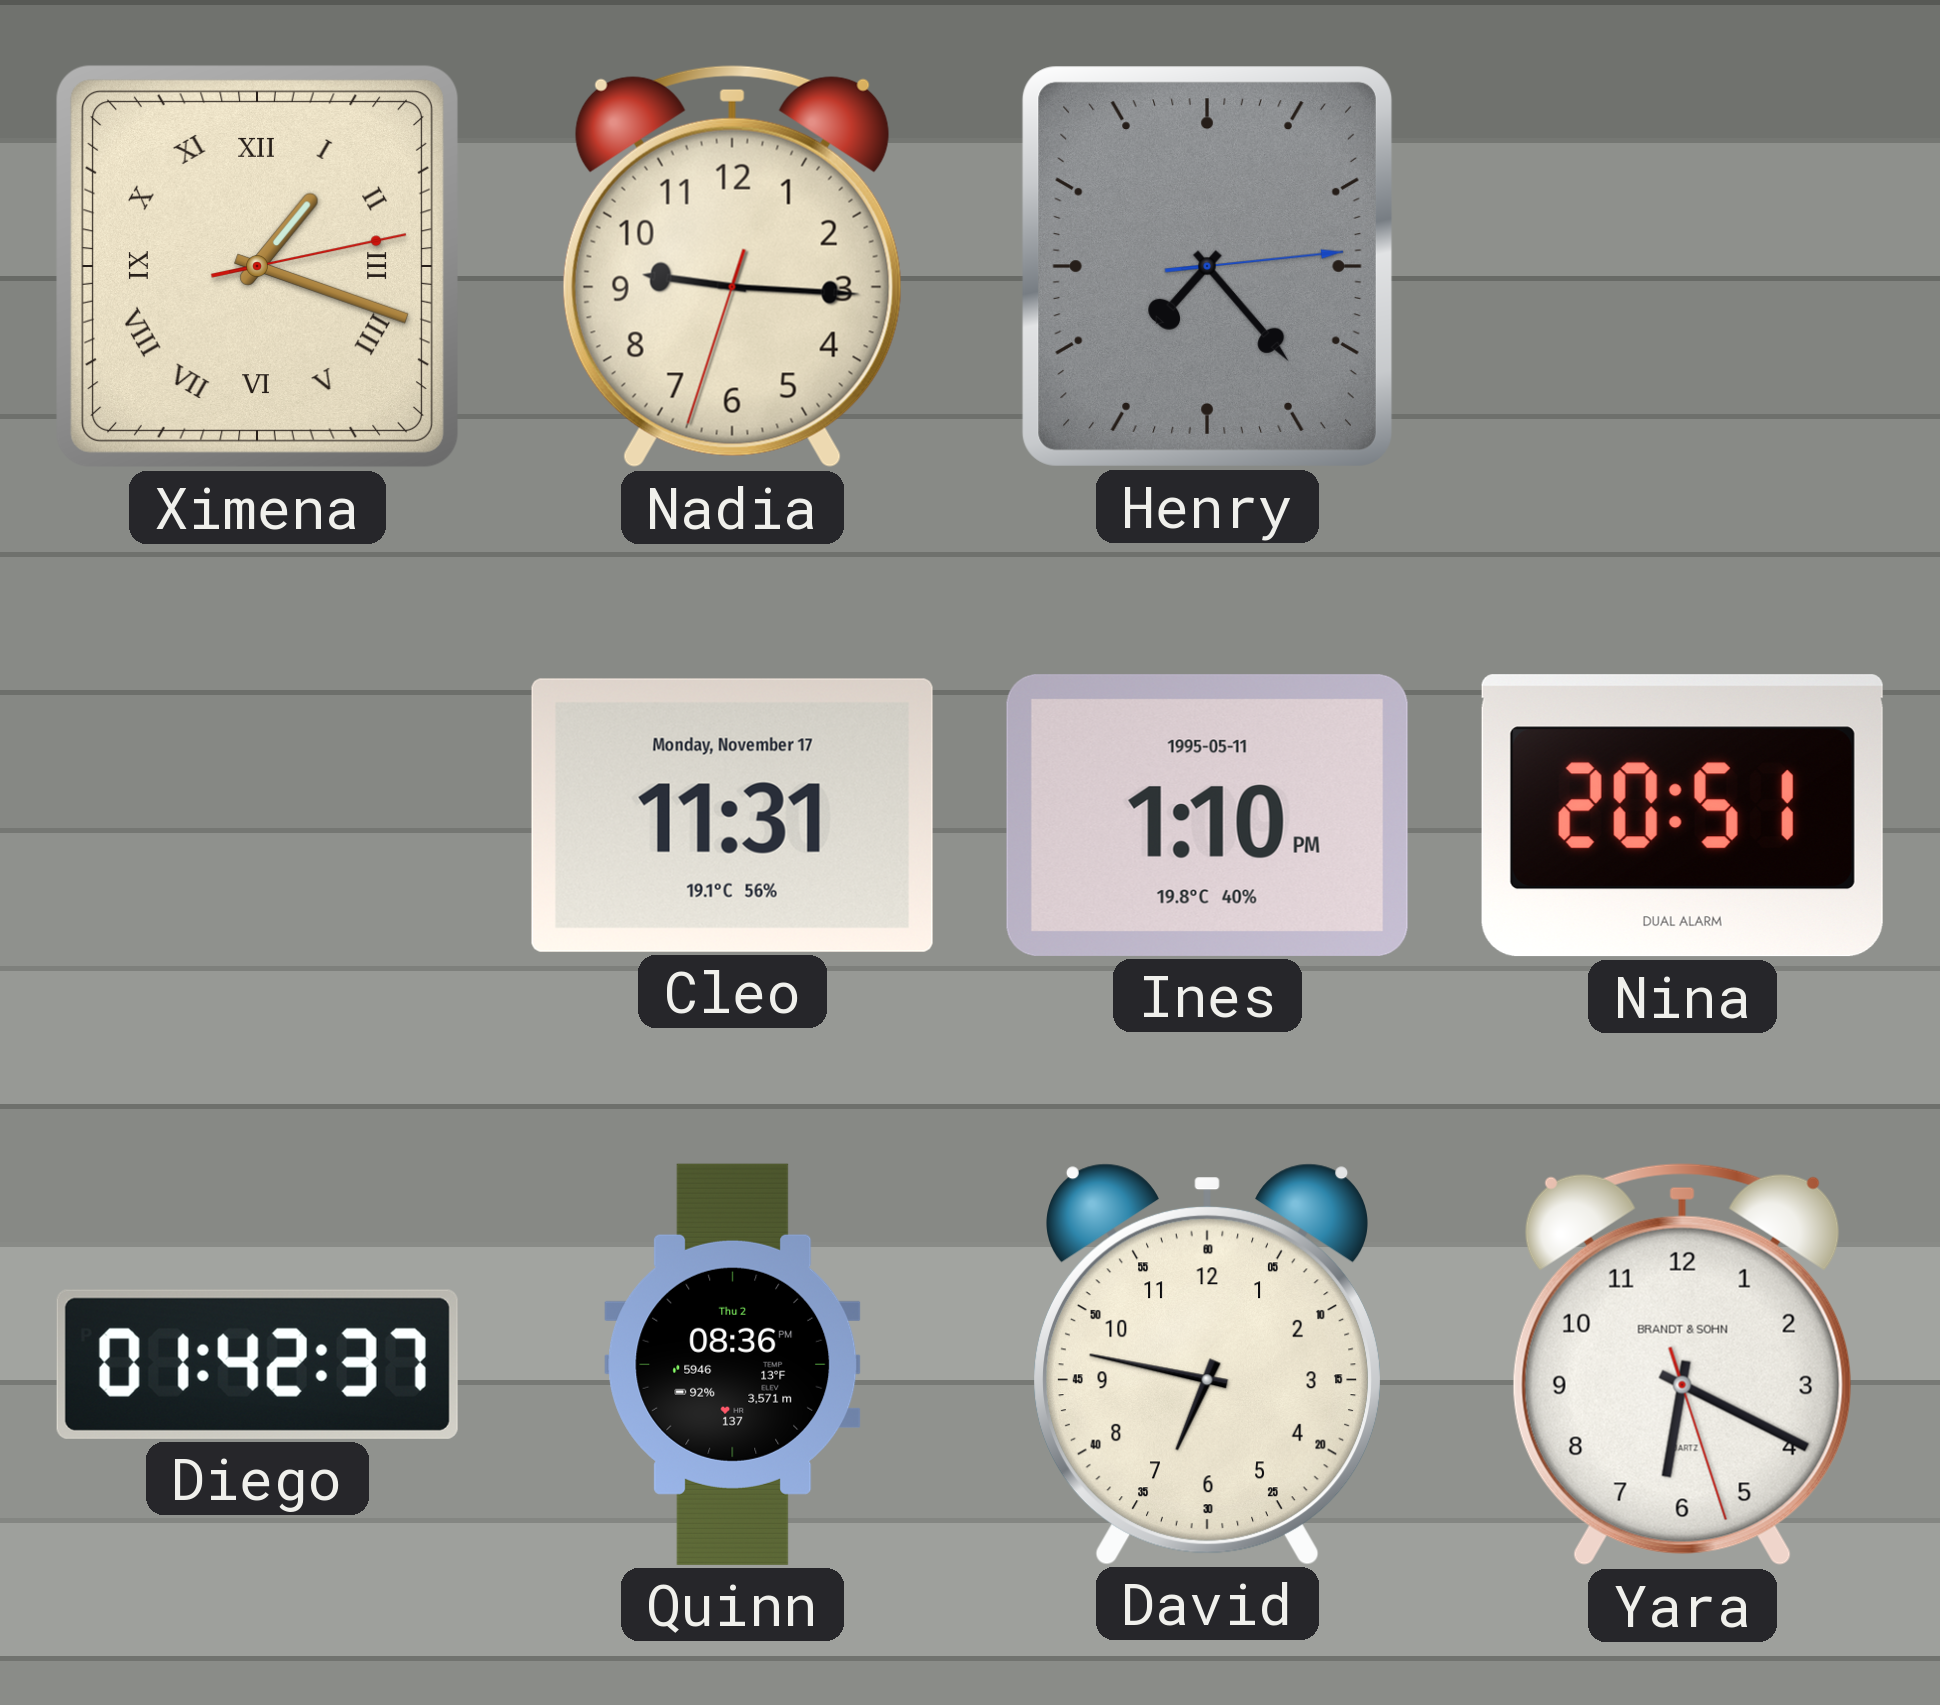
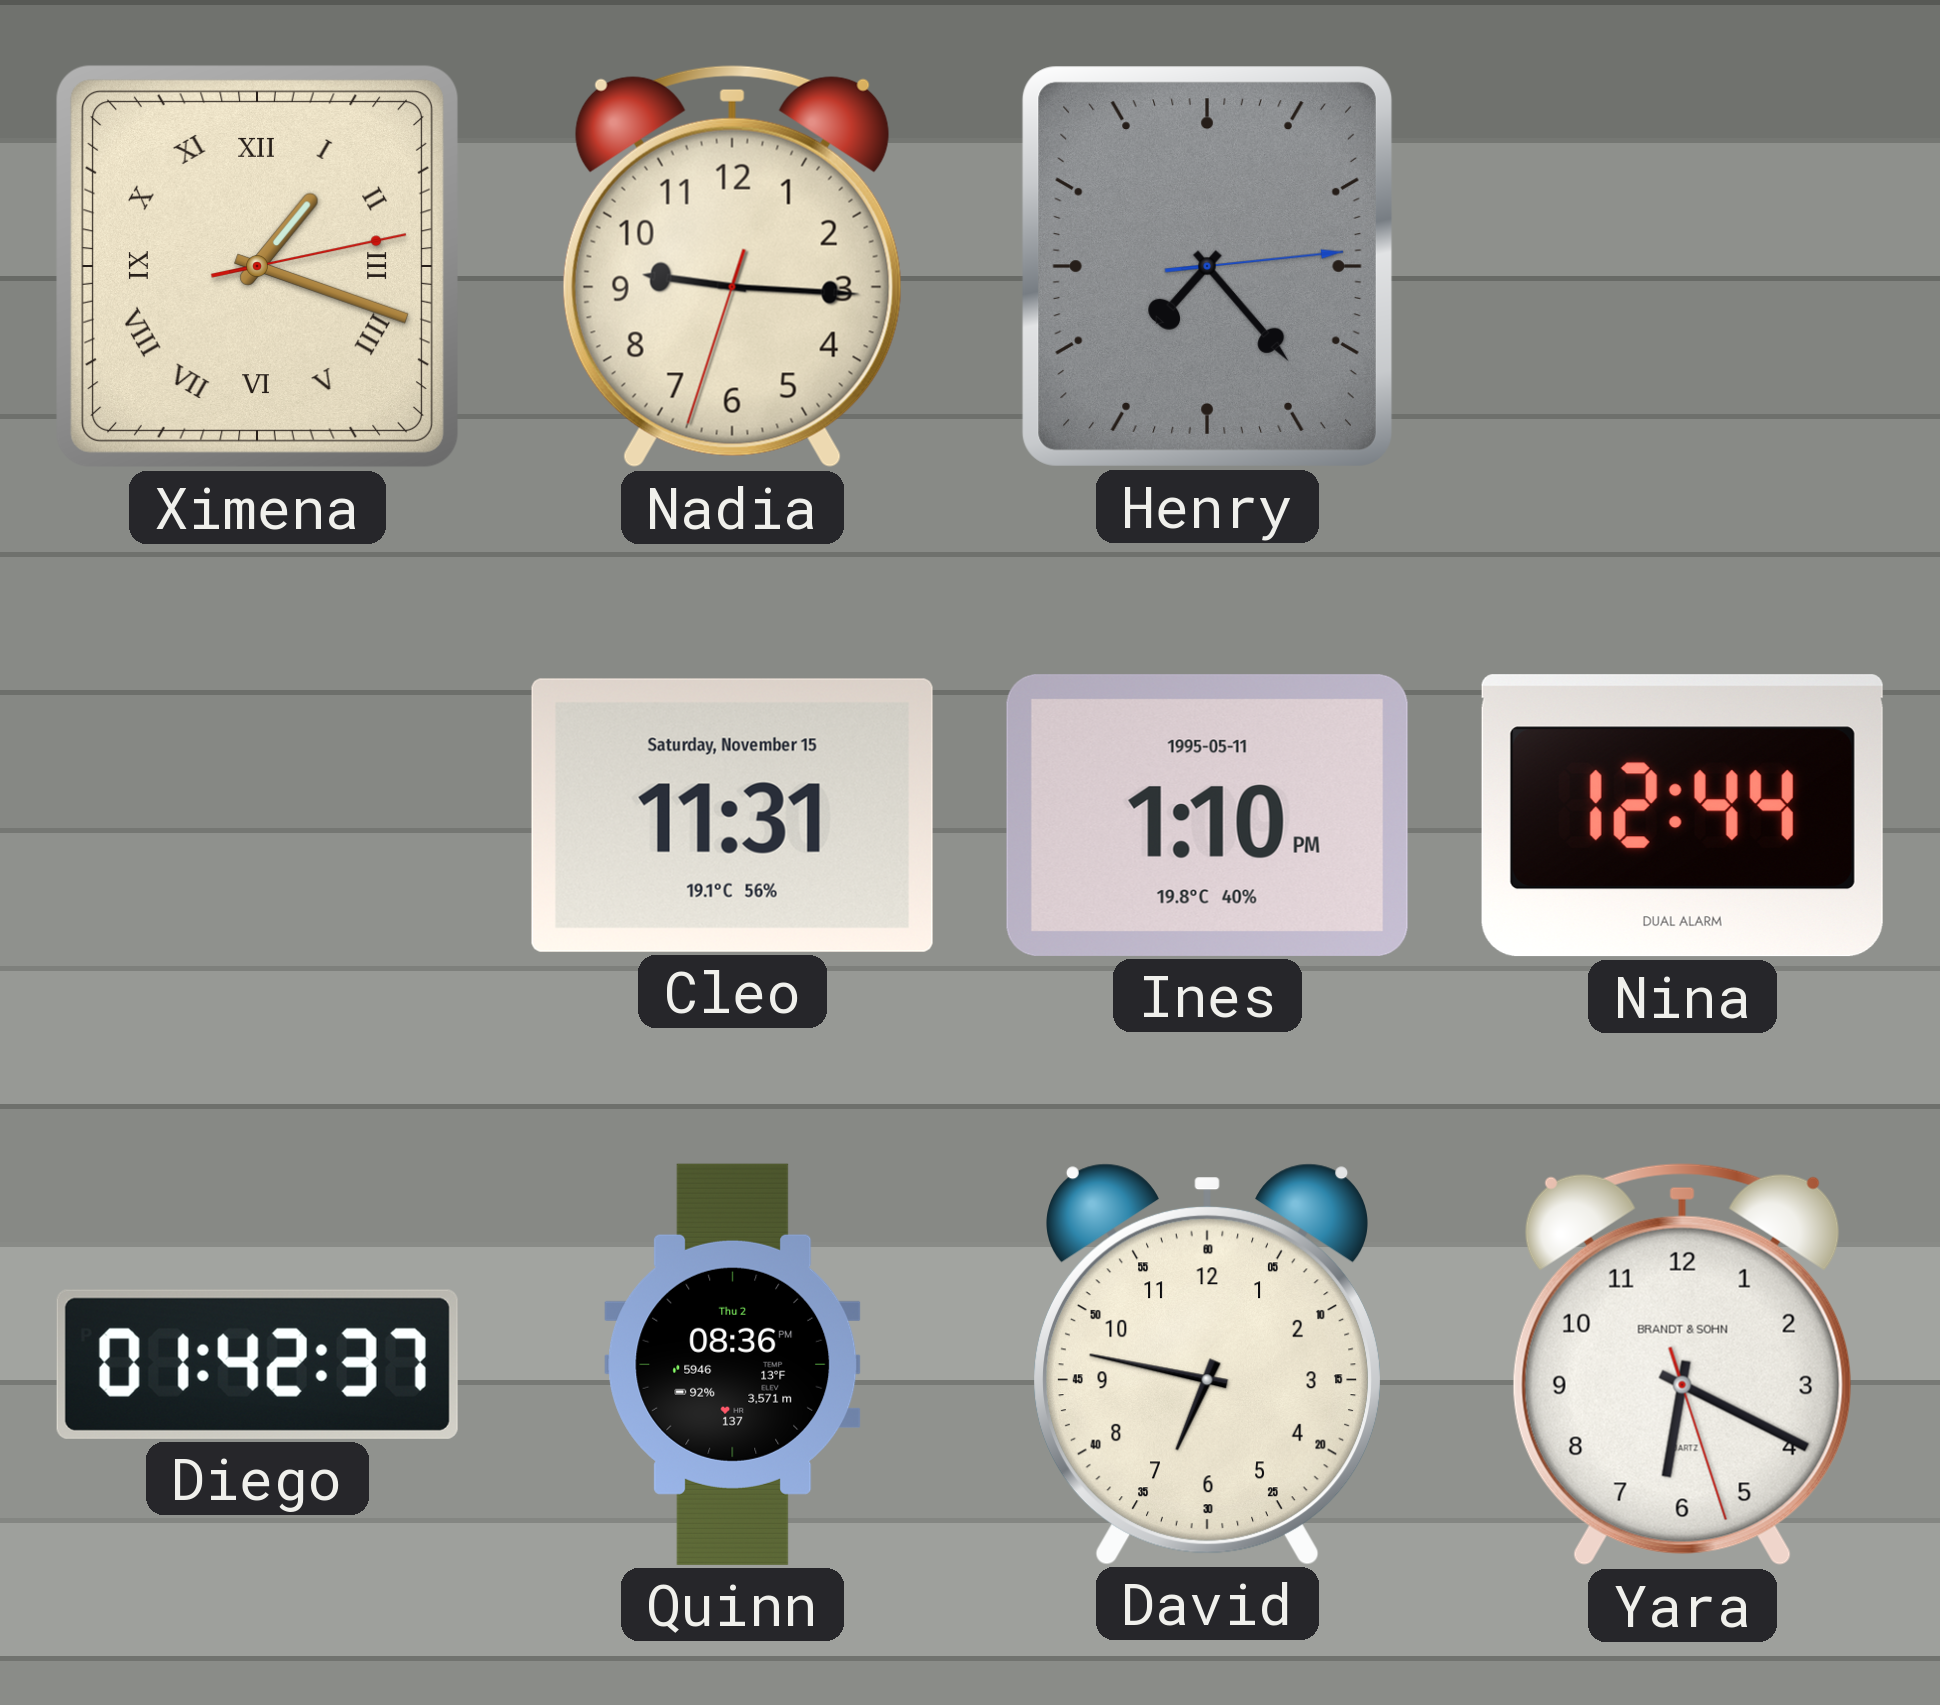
Cleo date: Monday, November 17 -> Saturday, November 15 (732, 815)
Nina: 20:51 -> 12:44 (1682, 816)
